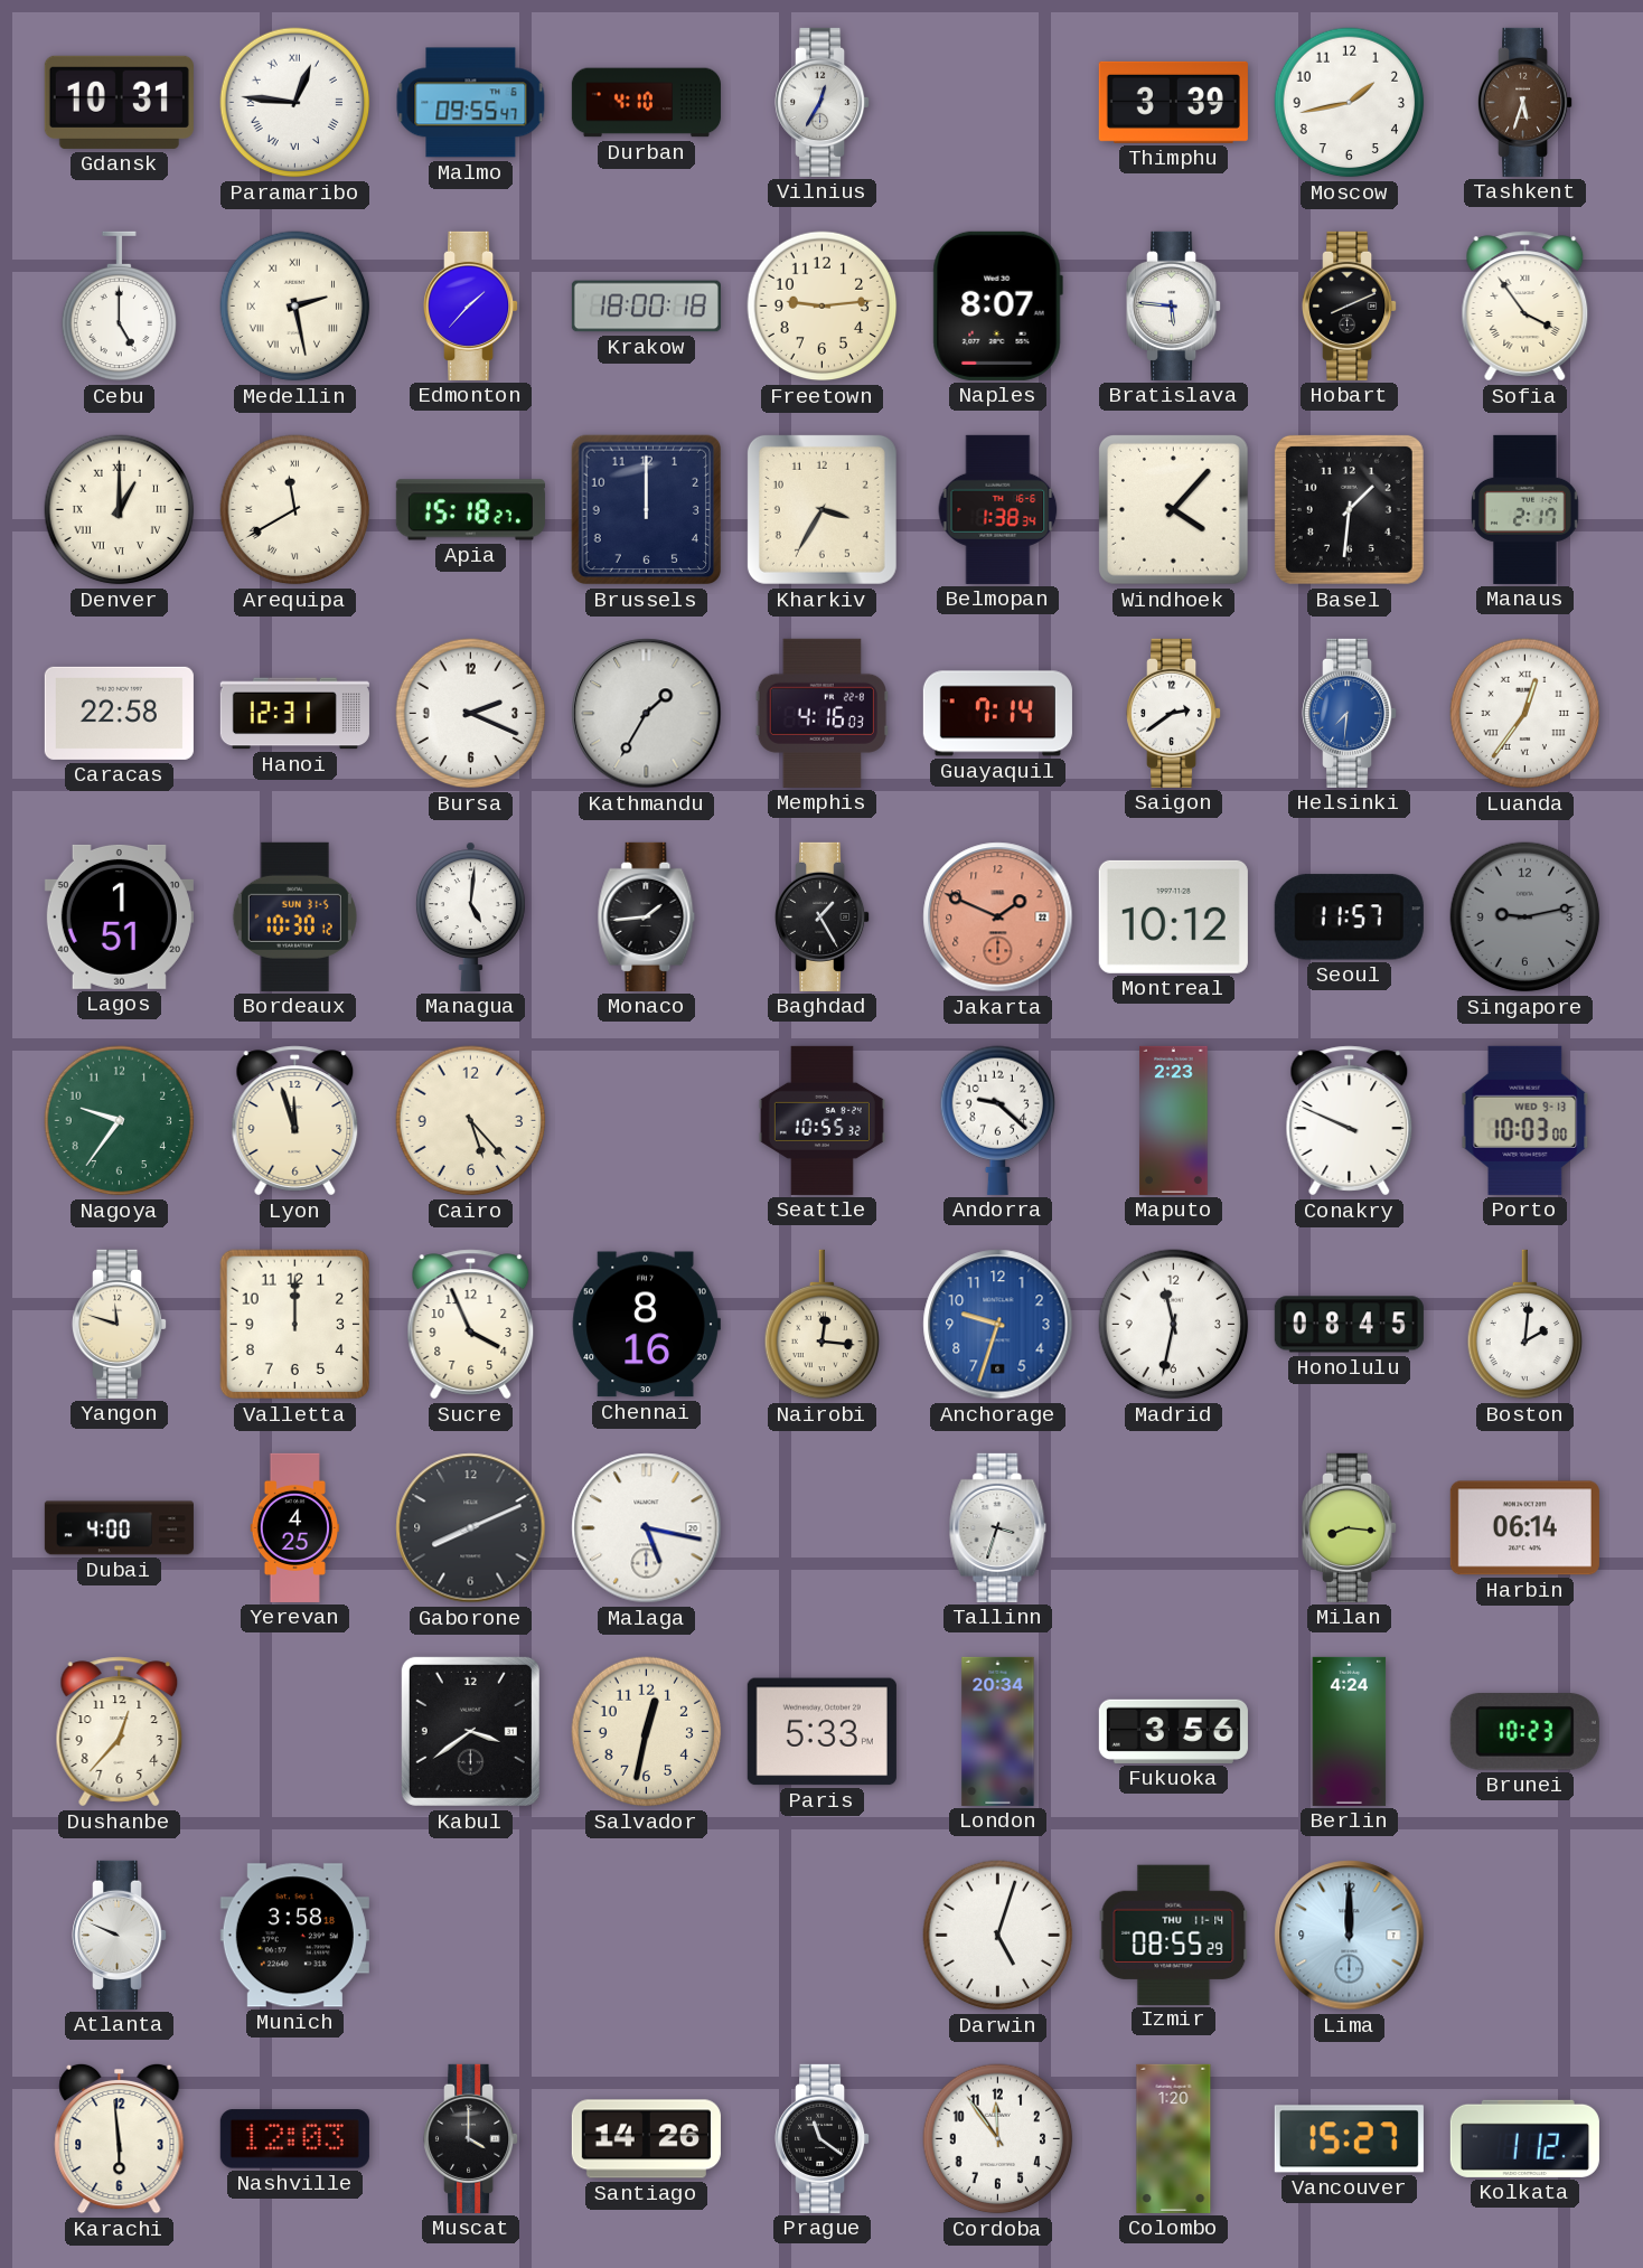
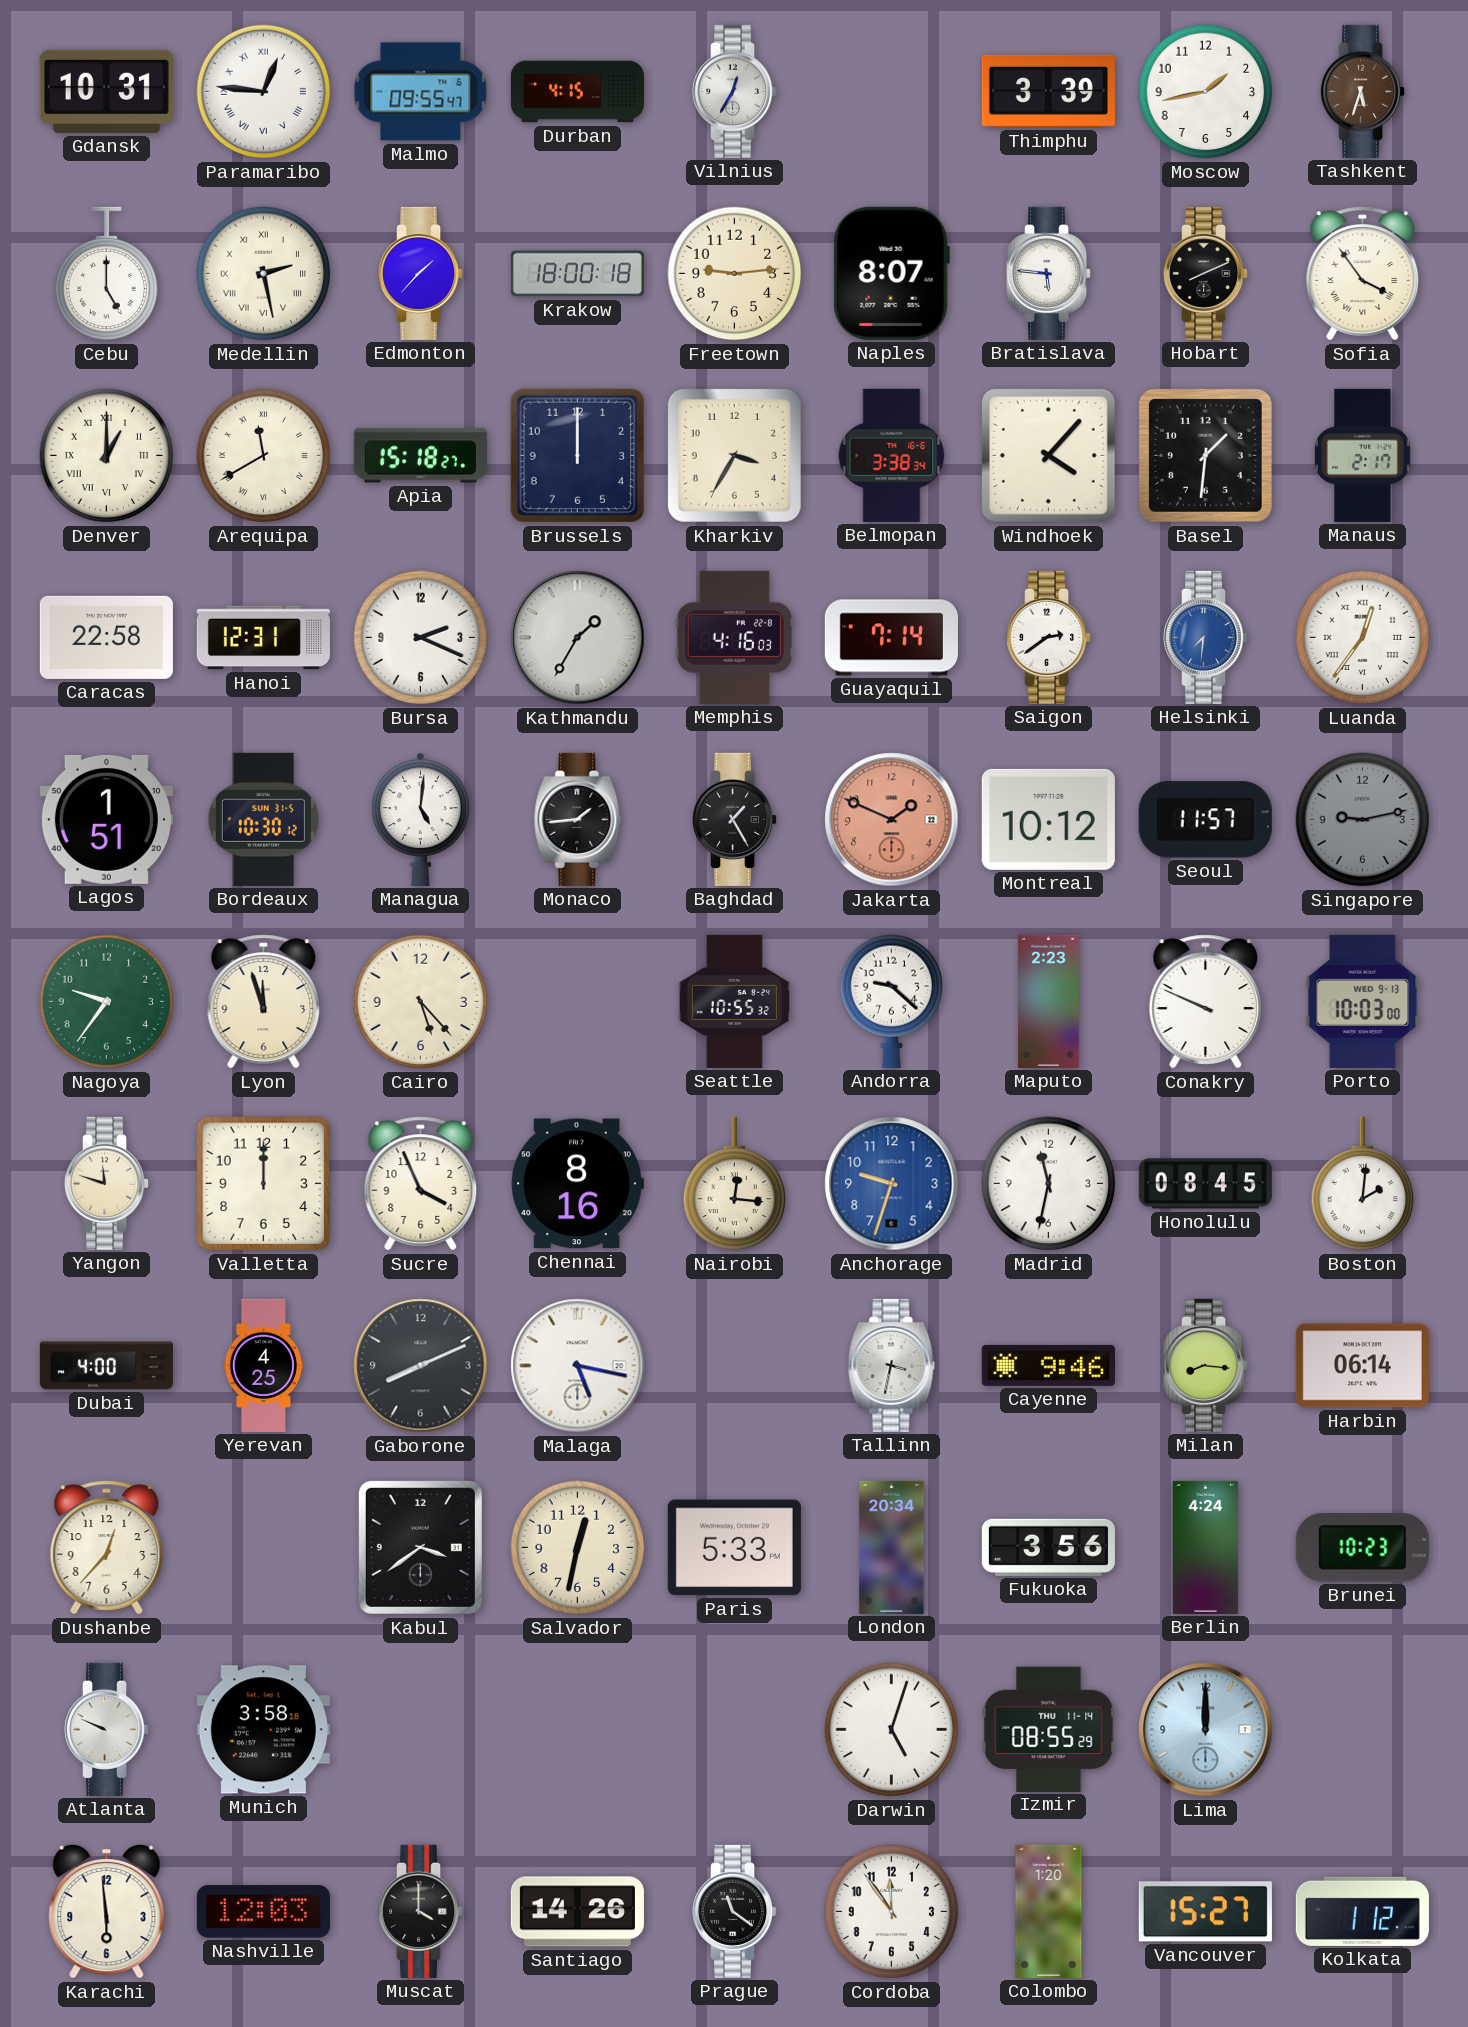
Durban: 4:10 -> 4:15 (577, 92)
Belmopan: 1:38 -> 3:38 (892, 455)
Tallinn: 3:33 -> 3:32 (892, 1365)
Cayenne: none -> 9:46 (1048, 1365)
